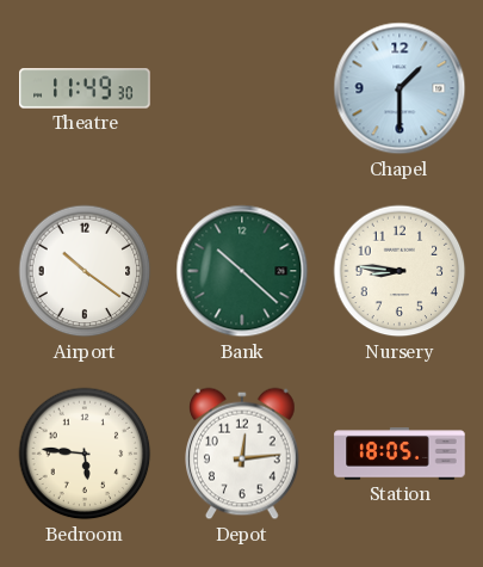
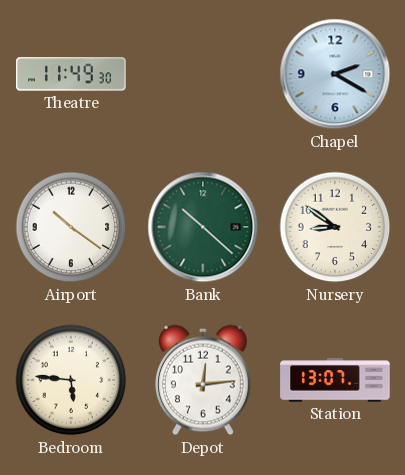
Chapel: 1:30 -> 2:20 (335, 74)
Nursery: 8:46 -> 8:51 (335, 227)
Station: 18:05 -> 13:07 (335, 380)
